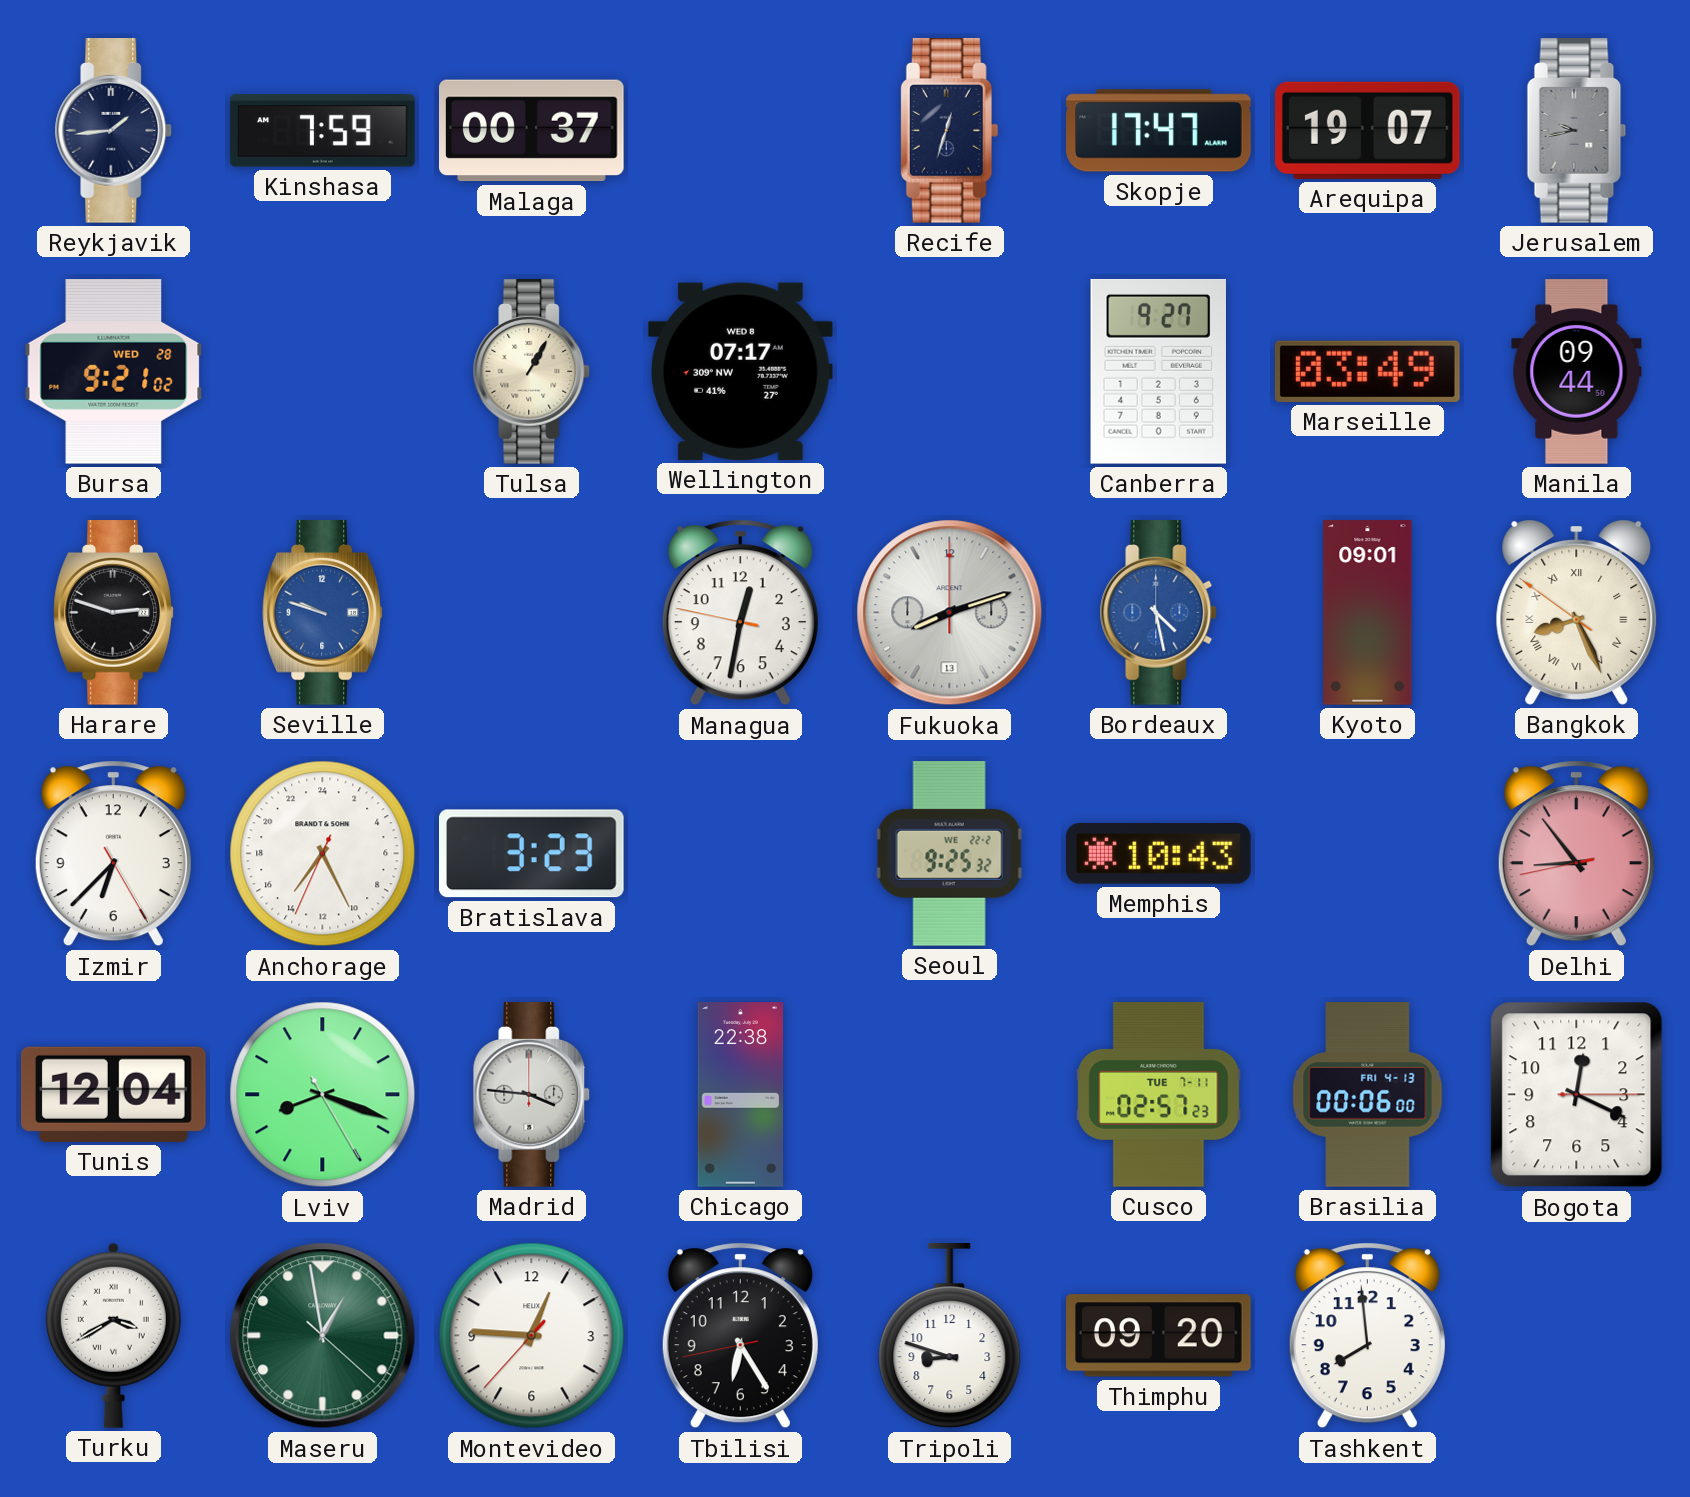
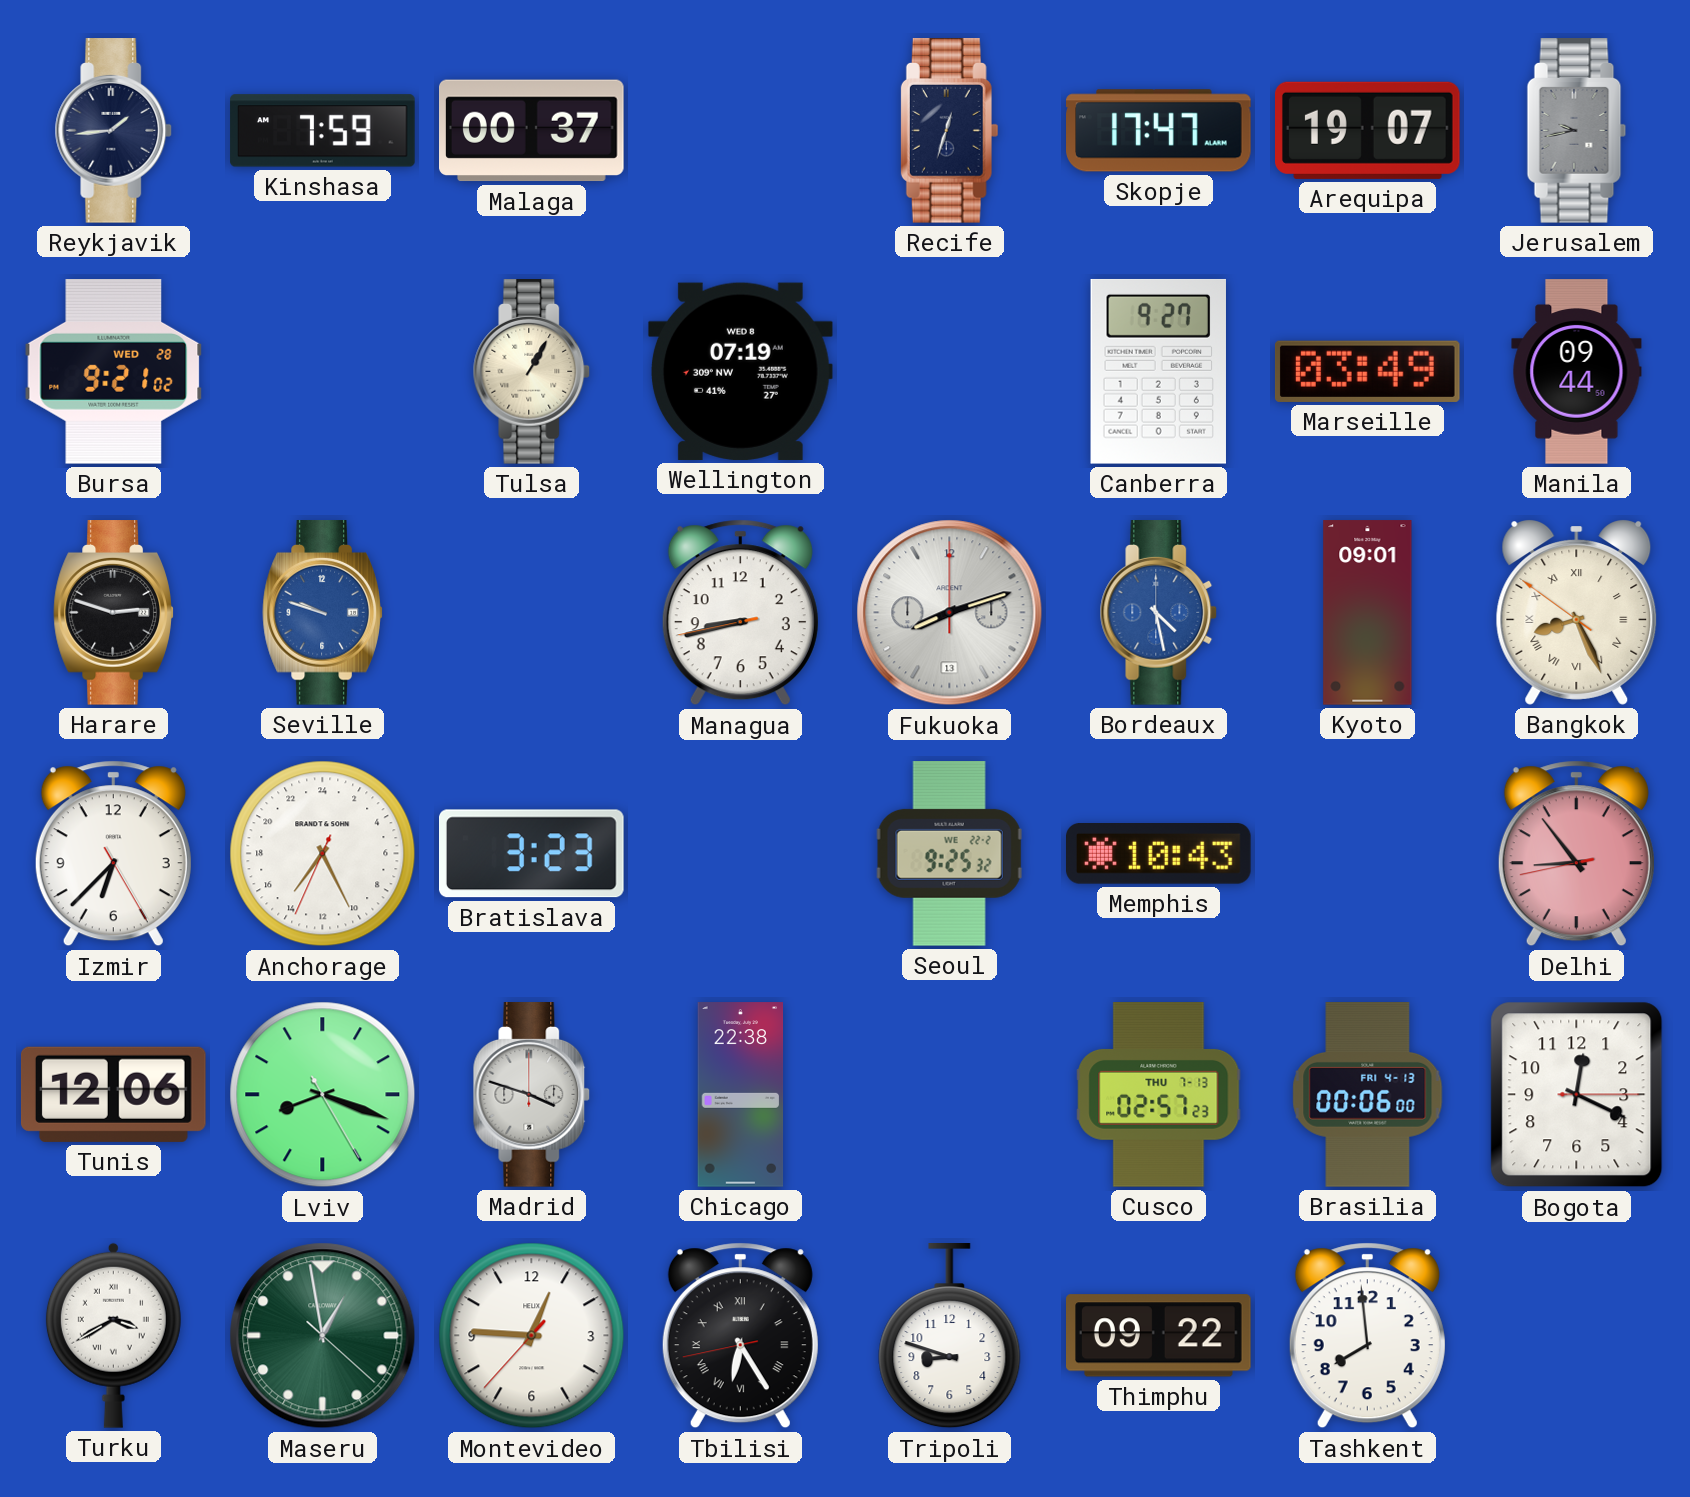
Wellington: 07:17 -> 07:19 (740, 371)
Managua: 12:31 -> 8:42 (740, 613)
Tunis: 12:04 -> 12:06 (113, 1094)
Madrid: 3:46 -> 3:48 (532, 1095)
Cusco date: TUE 7-11 -> THU 7-13 (1159, 1095)
Tbilisi numerals: Arabic -> Roman (740, 1336)
Thimphu: 09:20 -> 09:22 (1159, 1336)
